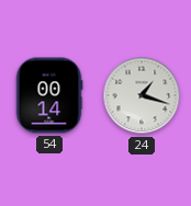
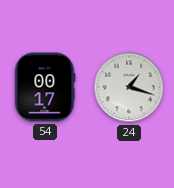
54: 00:14 -> 00:17 (45, 87)
